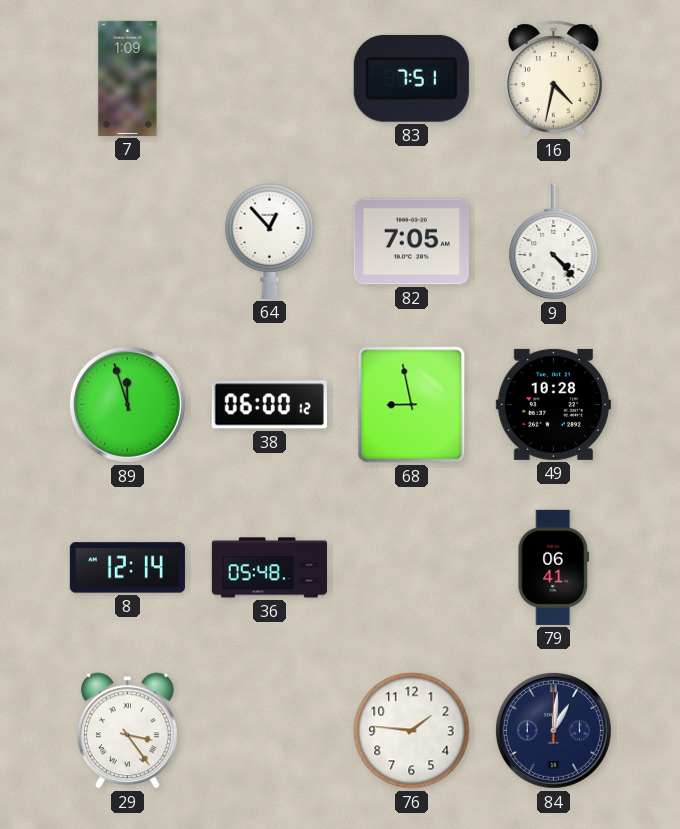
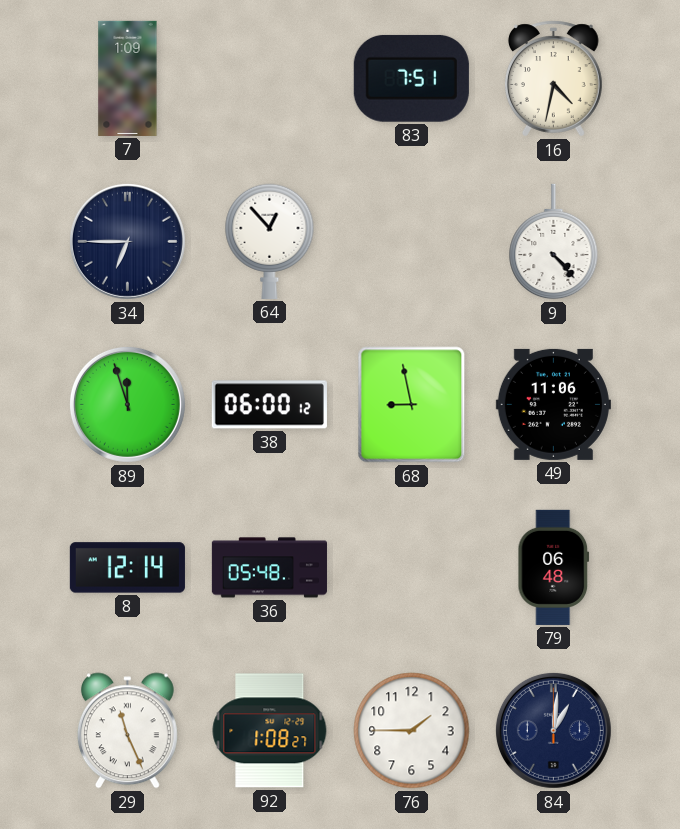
34: none -> 6:45 (127, 241)
82: 7:05 -> none (411, 242)
49: 10:28 -> 11:06 (553, 404)
79: 06:41 -> 06:48 (554, 567)
29: 3:24 -> 11:26 (127, 731)
92: none -> 1:08 (270, 731)
76: 1:46 -> 1:45 (412, 731)
